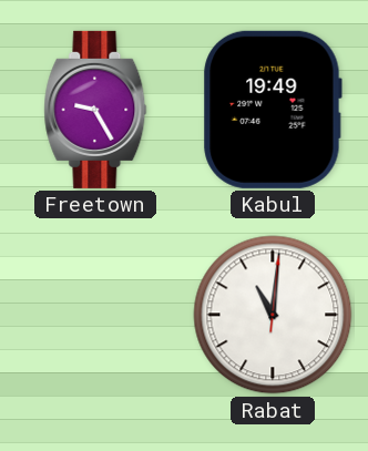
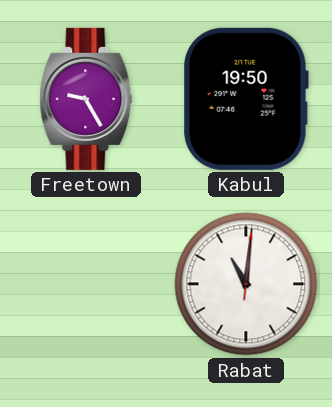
Kabul: 19:49 -> 19:50 (246, 99)
